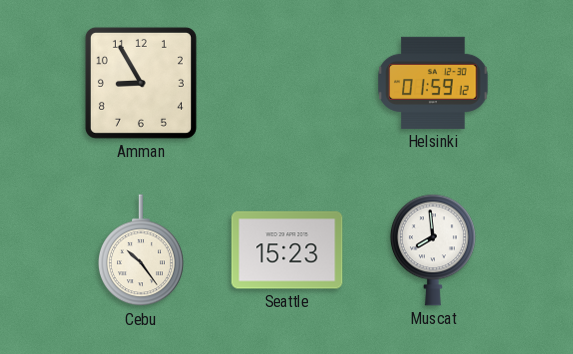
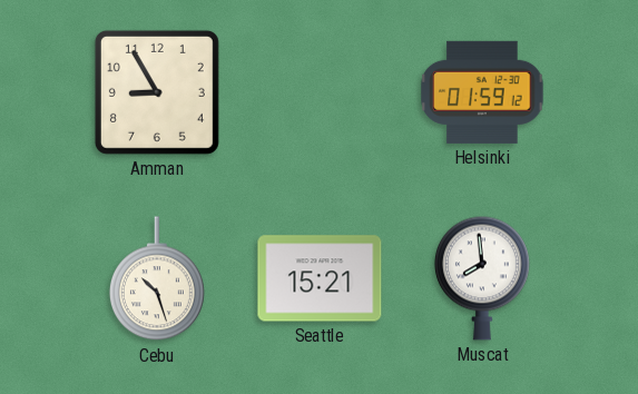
Cebu: 10:24 -> 10:27 (157, 279)
Seattle: 15:23 -> 15:21 (320, 278)
